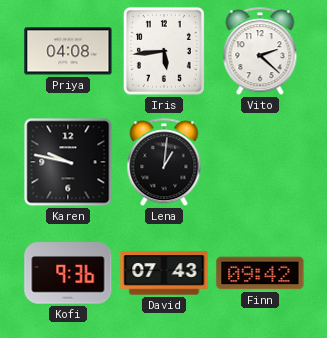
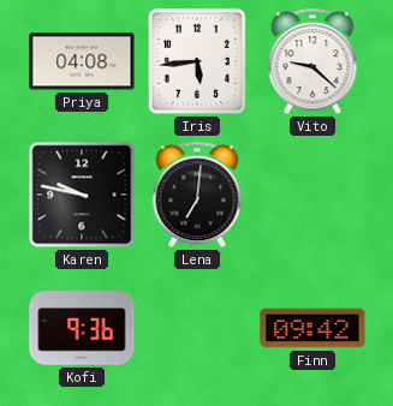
Vito: 2:22 -> 9:22 (312, 62)
Lena: 1:01 -> 7:01 (197, 196)
David: 07:43 -> none (164, 273)
